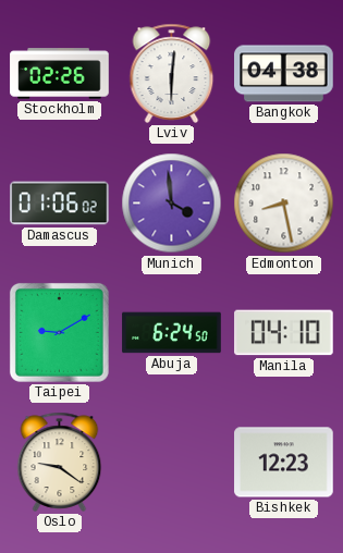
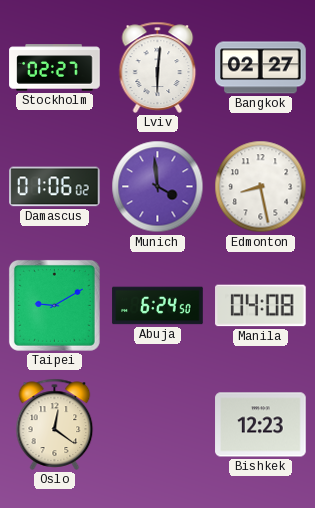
Stockholm: 02:26 -> 02:27 (55, 68)
Bangkok: 04:38 -> 02:27 (261, 68)
Manila: 04:10 -> 04:08 (261, 306)
Oslo: 9:21 -> 12:21 (55, 424)
